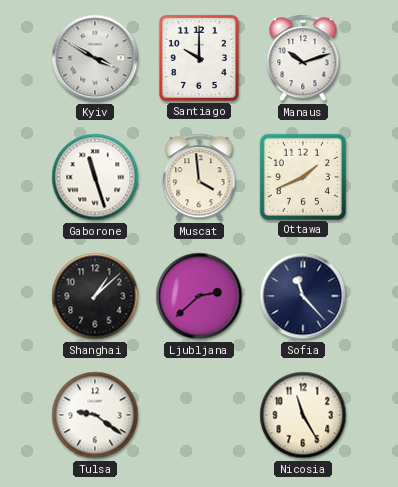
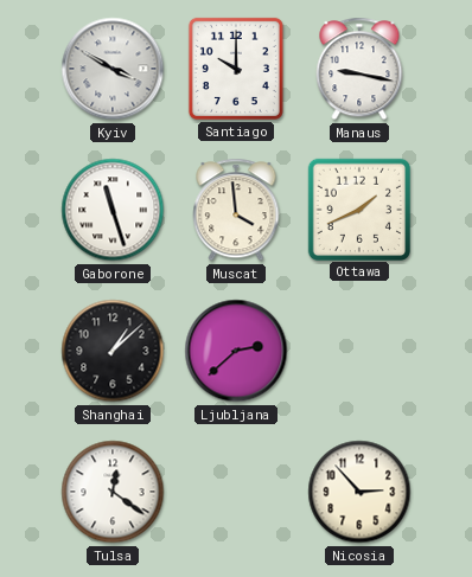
Manaus: 10:12 -> 9:17 (359, 69)
Sofia: 11:23 -> none (303, 296)
Tulsa: 9:21 -> 12:21 (113, 492)
Nicosia: 11:25 -> 2:53 (359, 492)
